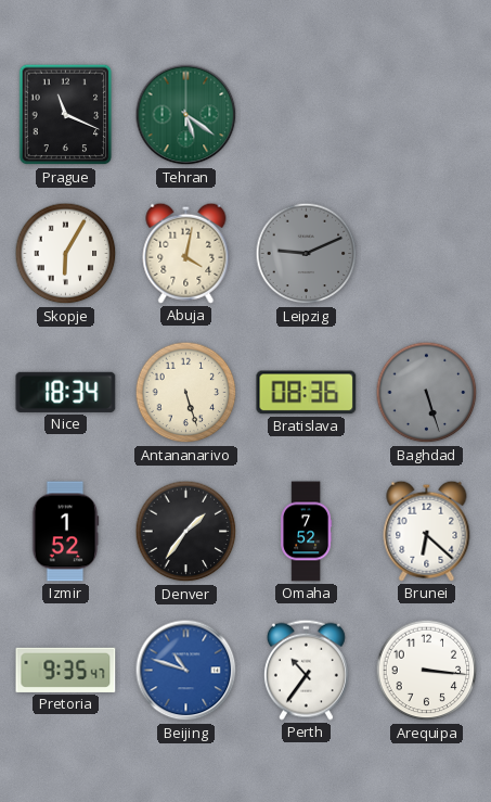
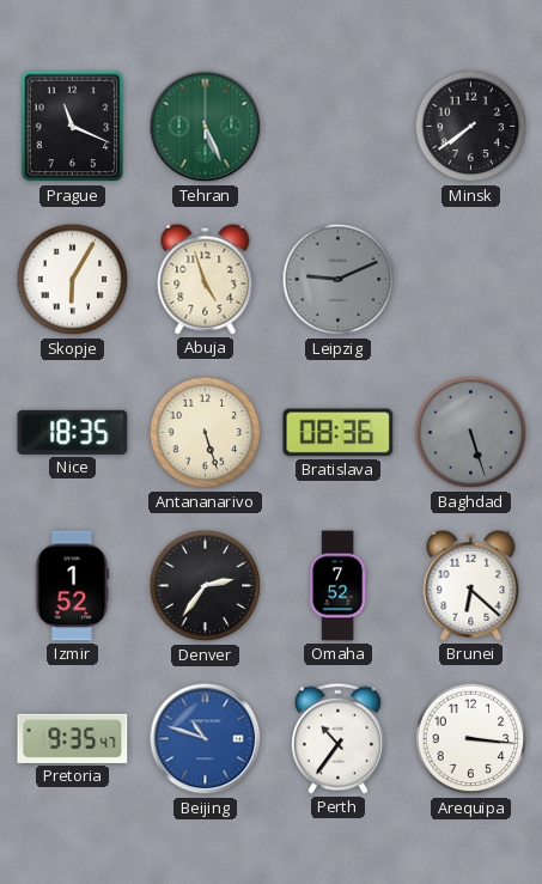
Tehran: 5:21 -> 5:26 (206, 127)
Minsk: none -> 7:39 (471, 127)
Abuja: 4:02 -> 4:57 (206, 279)
Nice: 18:34 -> 18:35 (73, 432)
Denver: 1:36 -> 2:36 (206, 586)
